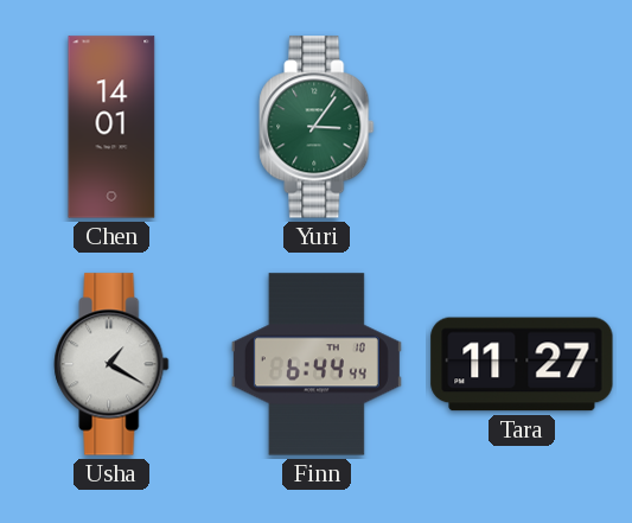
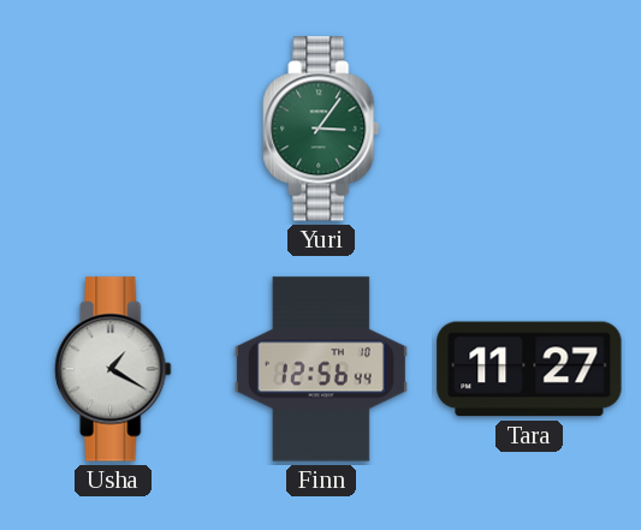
Chen: 14:01 -> none (111, 127)
Finn: 6:44 -> 12:56 (321, 369)
